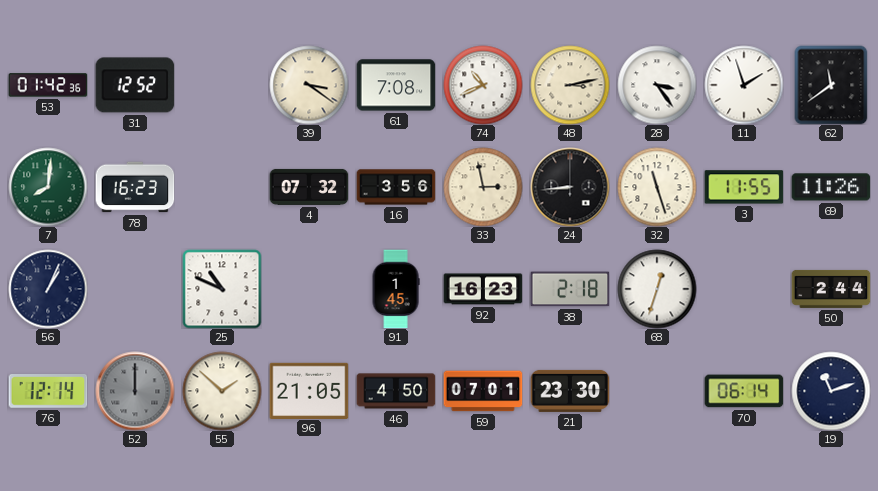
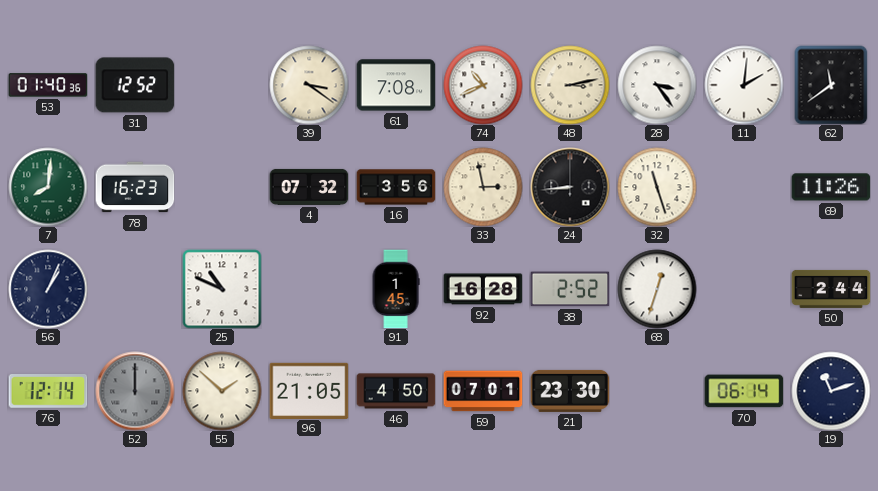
53: 01:42 -> 01:40 (48, 85)
11: 1:57 -> 2:01 (744, 85)
3: 11:55 -> none (744, 187)
92: 16:23 -> 16:28 (483, 289)
38: 2:18 -> 2:52 (570, 289)
